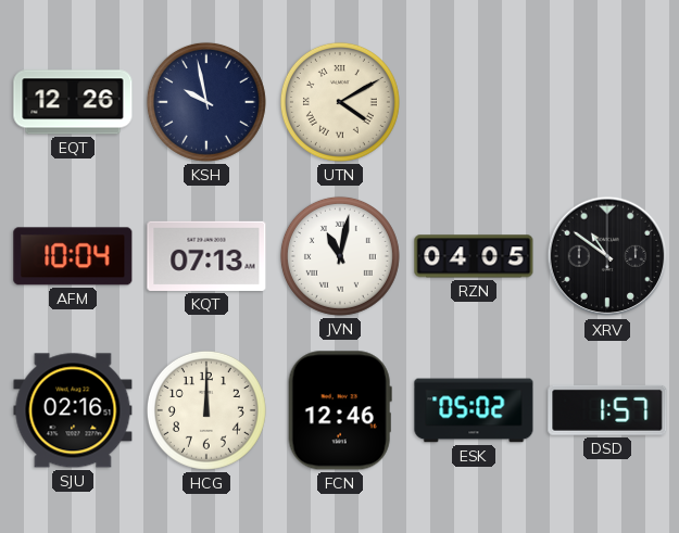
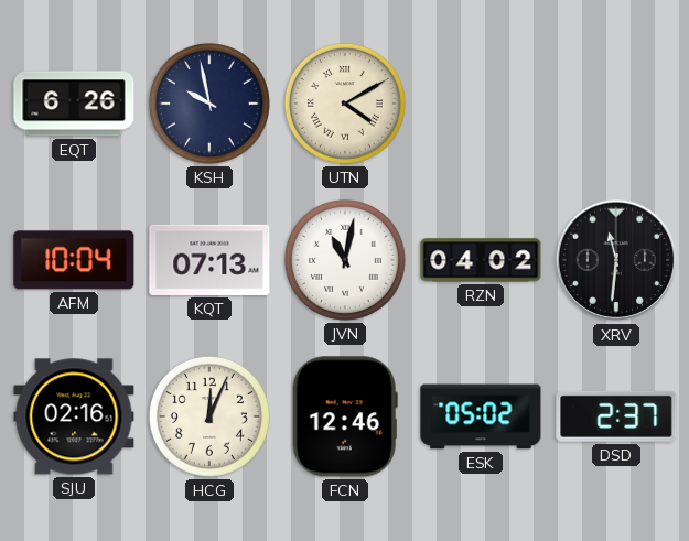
EQT: 12:26 -> 6:26 (74, 104)
RZN: 04:05 -> 04:02 (481, 260)
XRV: 10:51 -> 11:31 (616, 260)
HCG: 12:00 -> 12:04 (209, 416)
DSD: 1:57 -> 2:37 (616, 416)
